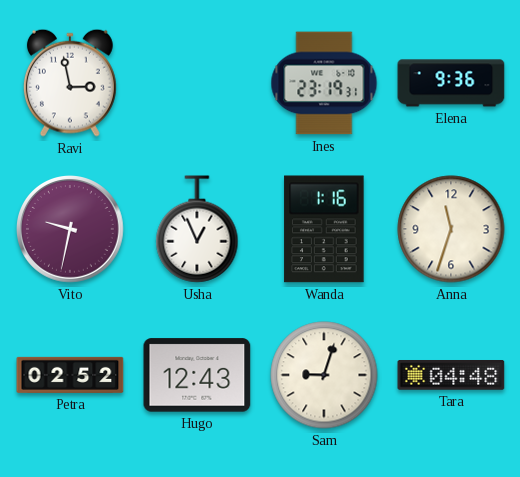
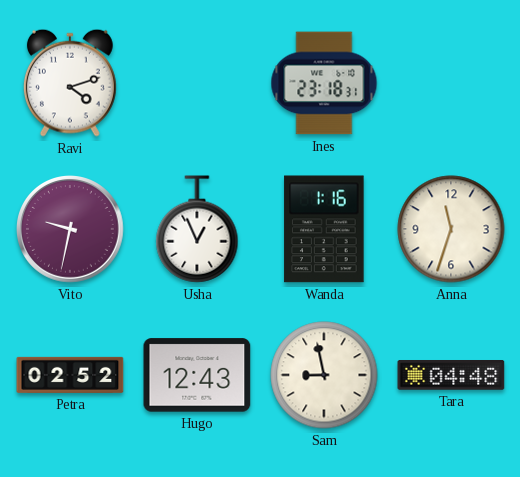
Ravi: 2:58 -> 4:12 (70, 83)
Ines: 23:19 -> 23:18 (324, 83)
Elena: 9:36 -> none (451, 83)
Sam: 9:03 -> 8:58 (324, 375)
